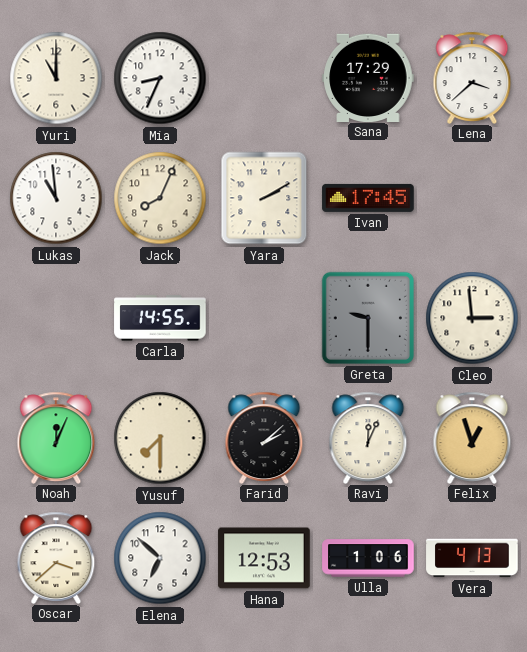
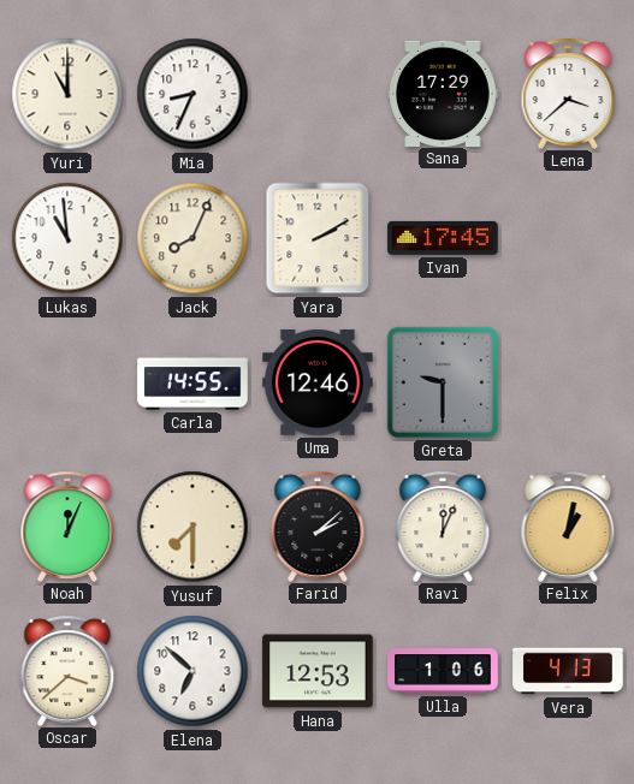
Uma: none -> 12:46 (318, 384)
Cleo: 2:59 -> none (472, 318)
Felix: 12:57 -> 1:02 (568, 525)
